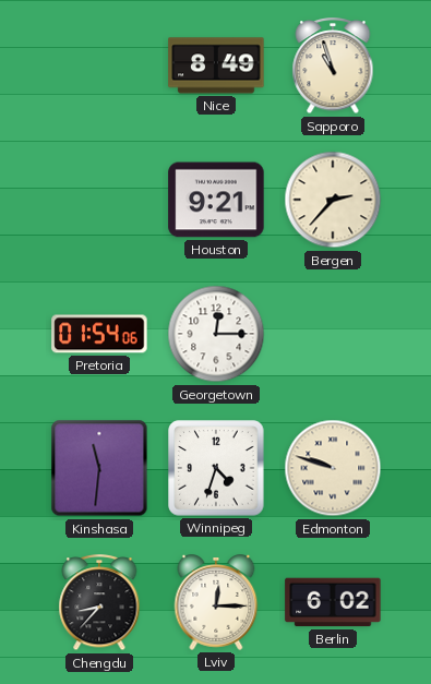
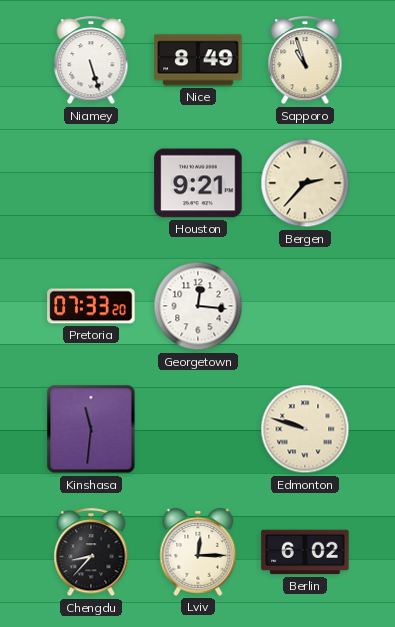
Niamey: none -> 5:27 (91, 61)
Pretoria: 01:54 -> 07:33 (91, 306)
Georgetown: 12:15 -> 12:16 (198, 306)
Winnipeg: 4:33 -> none (216, 468)
